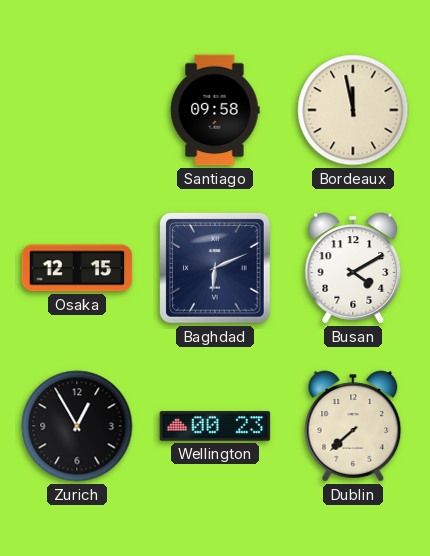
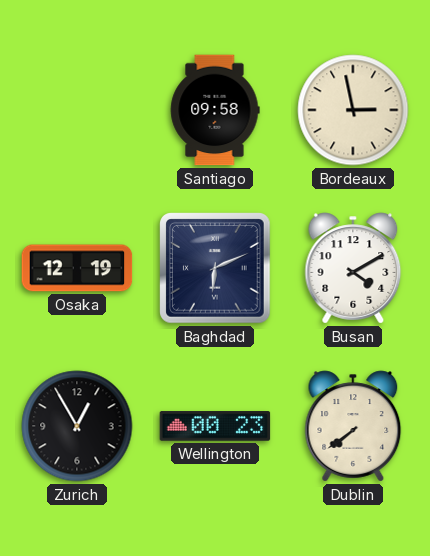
Bordeaux: 11:58 -> 2:58 (353, 110)
Osaka: 12:15 -> 12:19 (77, 268)
Dublin: 7:38 -> 7:39 (353, 426)
